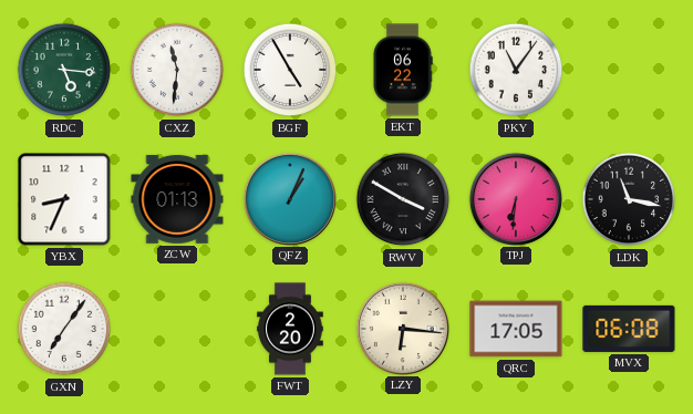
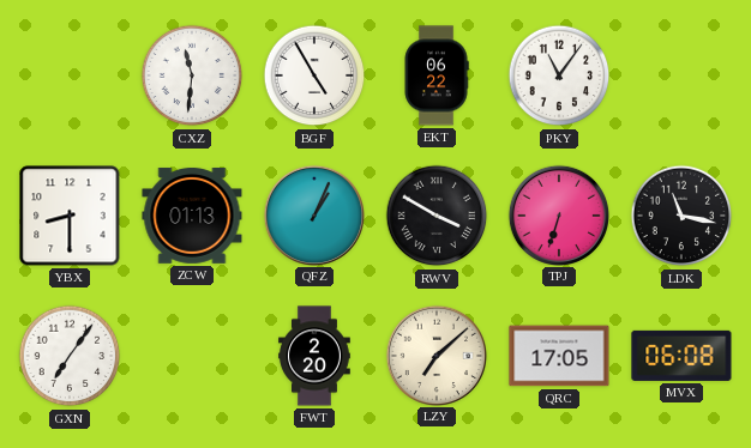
RDC: 5:16 -> none (64, 70)
YBX: 8:34 -> 8:30 (70, 216)
TPJ: 6:31 -> 6:33 (558, 214)
LZY: 6:16 -> 7:08 (435, 355)
